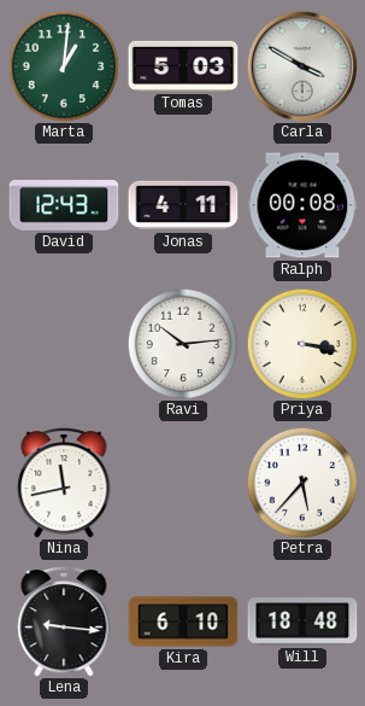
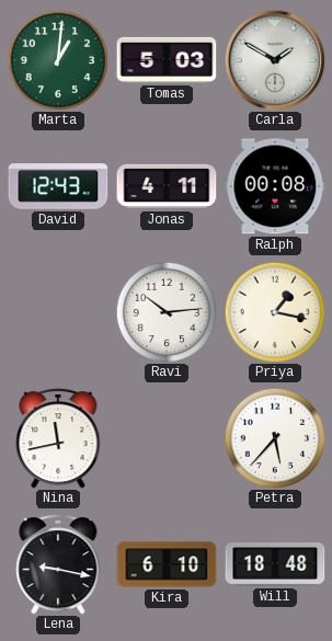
Carla: 3:50 -> 1:50 (275, 60)
Priya: 3:17 -> 1:17 (275, 312)
Lena: 9:16 -> 9:17 (58, 564)
